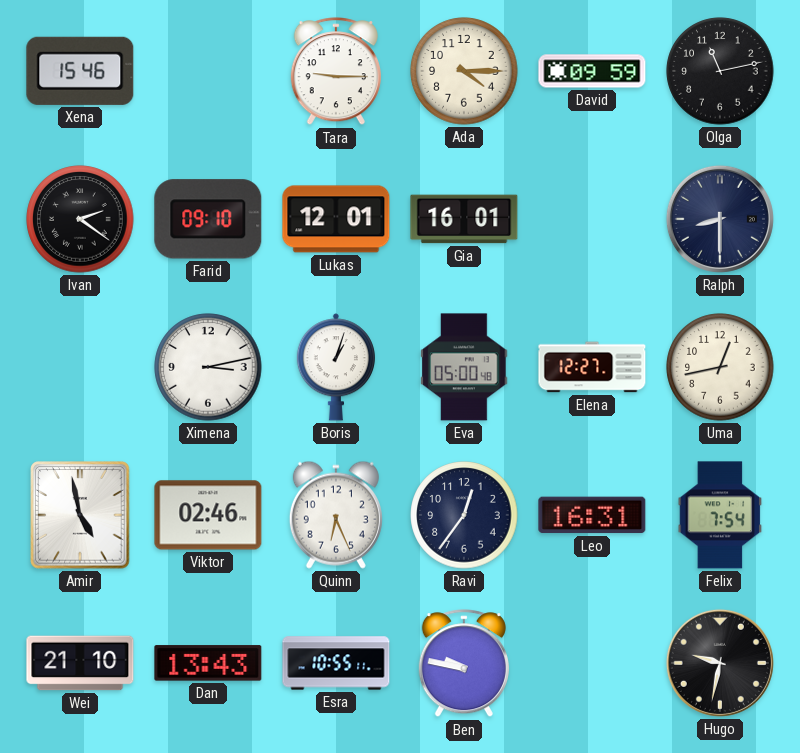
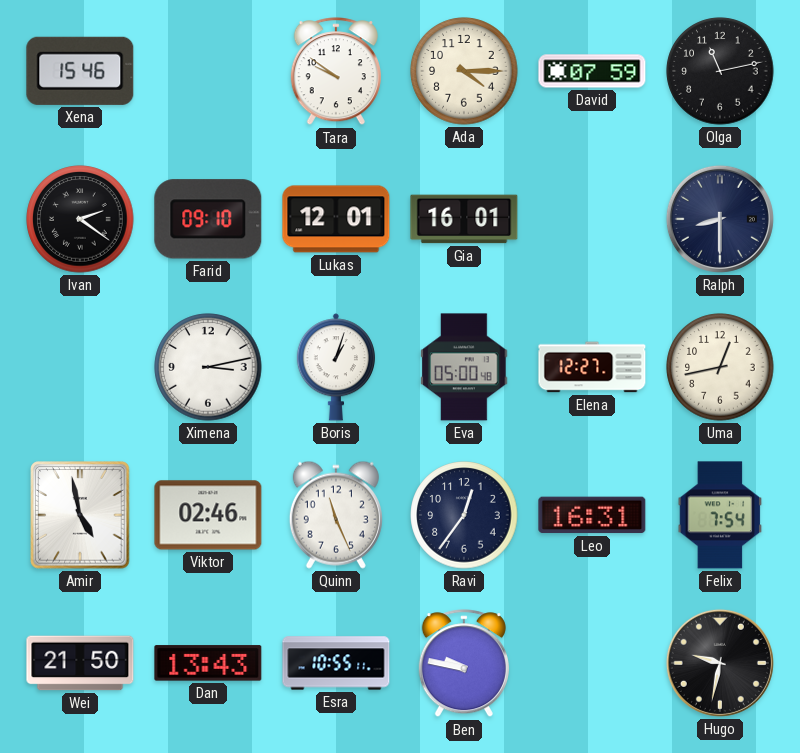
Tara: 9:15 -> 9:51 (336, 72)
David: 09:59 -> 07:59 (592, 71)
Quinn: 6:26 -> 11:26 (336, 515)
Wei: 21:10 -> 21:50 (80, 663)
